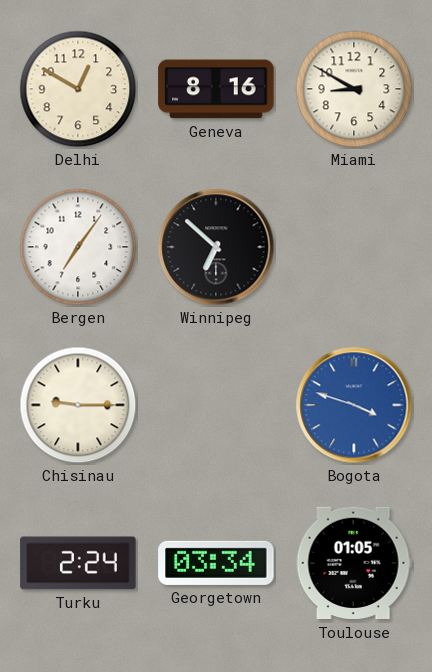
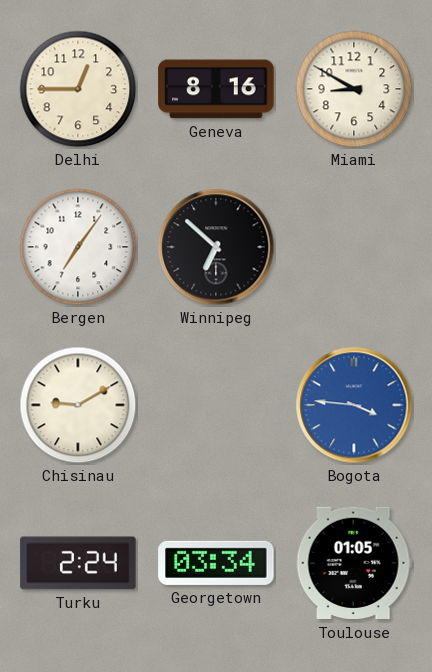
Delhi: 12:50 -> 12:45 (78, 89)
Chisinau: 9:15 -> 9:10 (78, 405)
Bogota: 3:48 -> 3:46 (354, 405)
